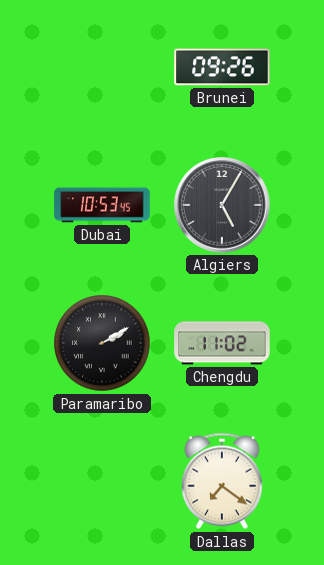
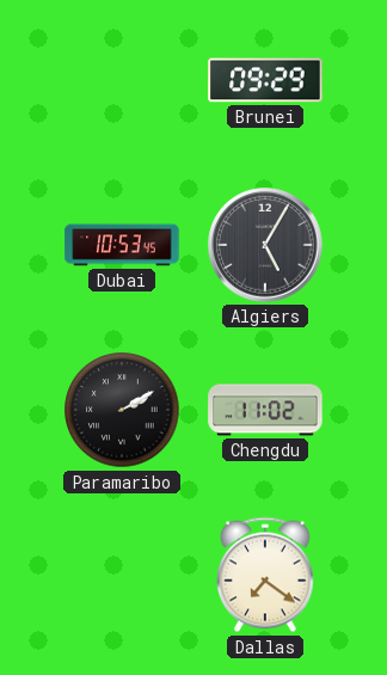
Brunei: 09:26 -> 09:29 (265, 80)
